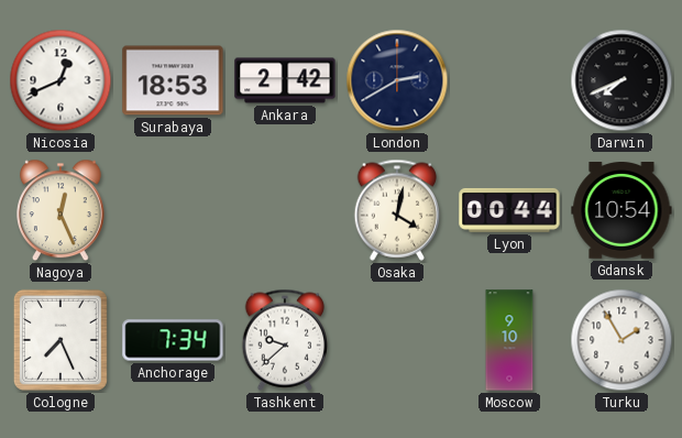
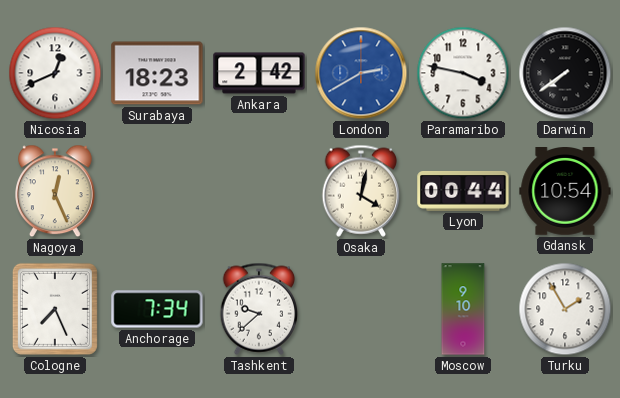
Surabaya: 18:53 -> 18:23 (157, 73)
London dial: navy -> blue (361, 73)
Paramaribo: none -> 3:47 (463, 73)
Darwin: 7:41 -> 7:39 (565, 73)
